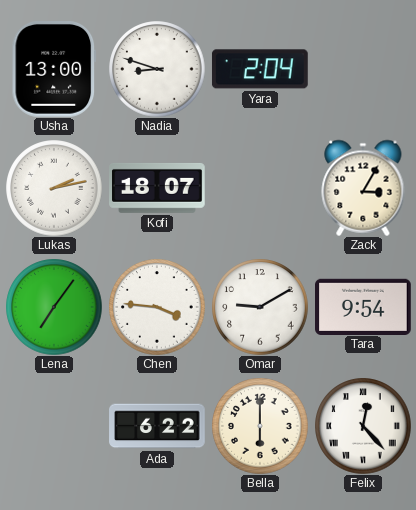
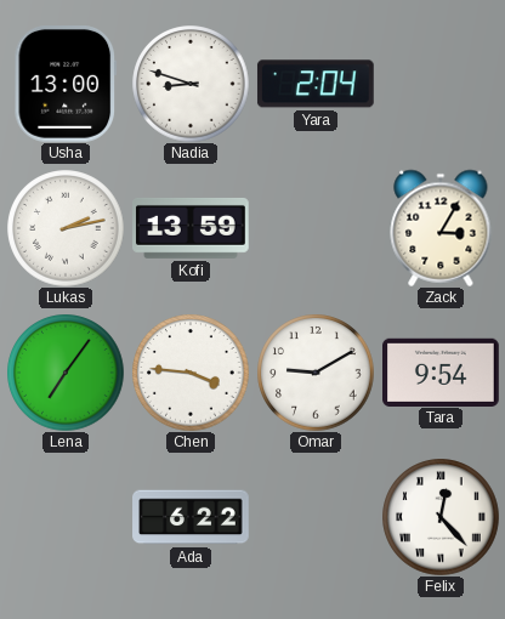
Kofi: 18:07 -> 13:59 (192, 228)
Bella: 6:00 -> none (260, 426)
